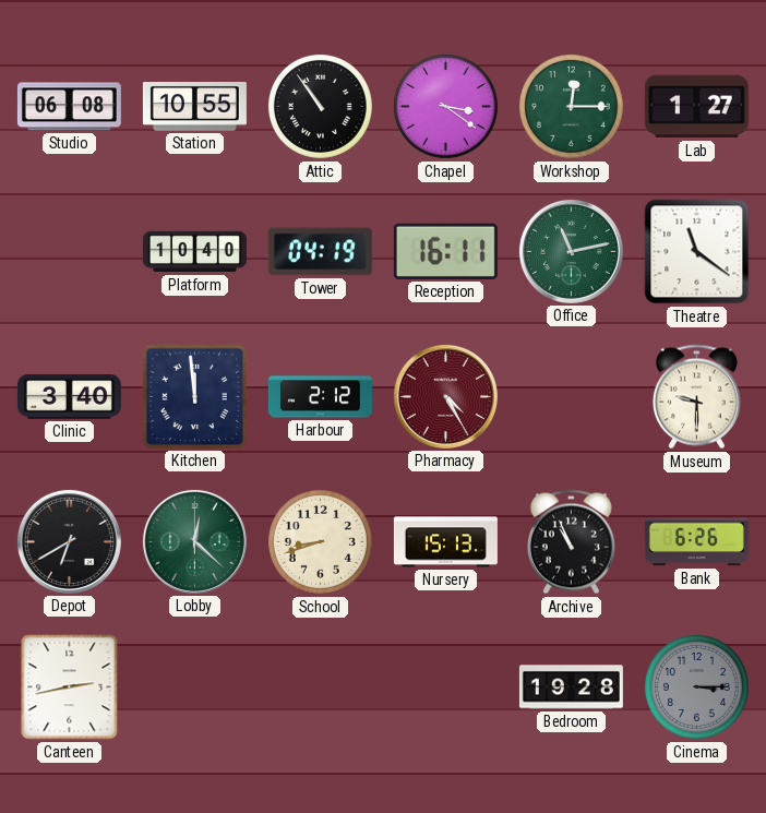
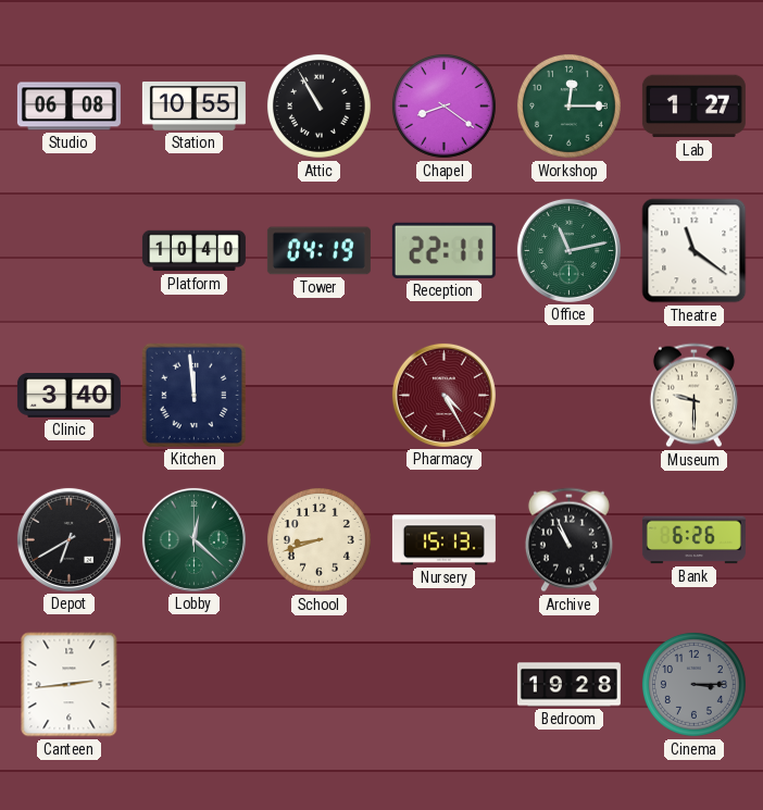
Attic: 10:54 -> 10:55 (318, 105)
Chapel: 3:21 -> 8:21 (443, 105)
Reception: 16:11 -> 22:11 (443, 250)
Harbour: 2:12 -> none (320, 397)
Canteen: 2:43 -> 2:44 (70, 685)
